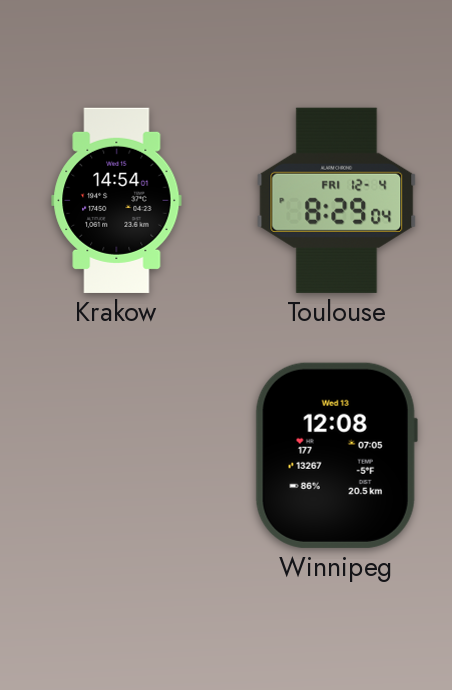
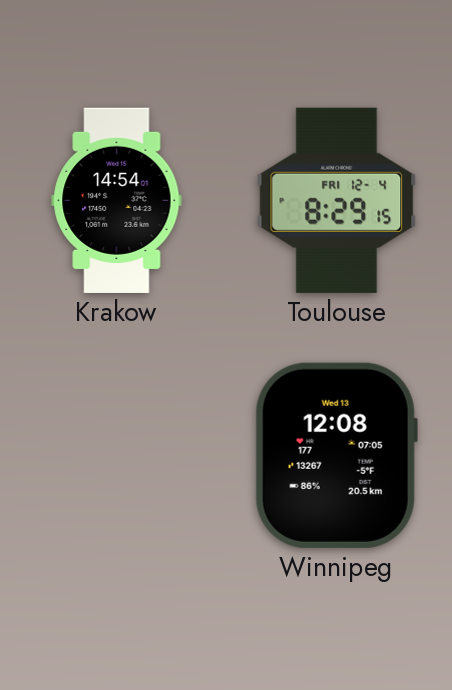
Toulouse: 8:29:04 -> 8:29:15 (337, 200)
